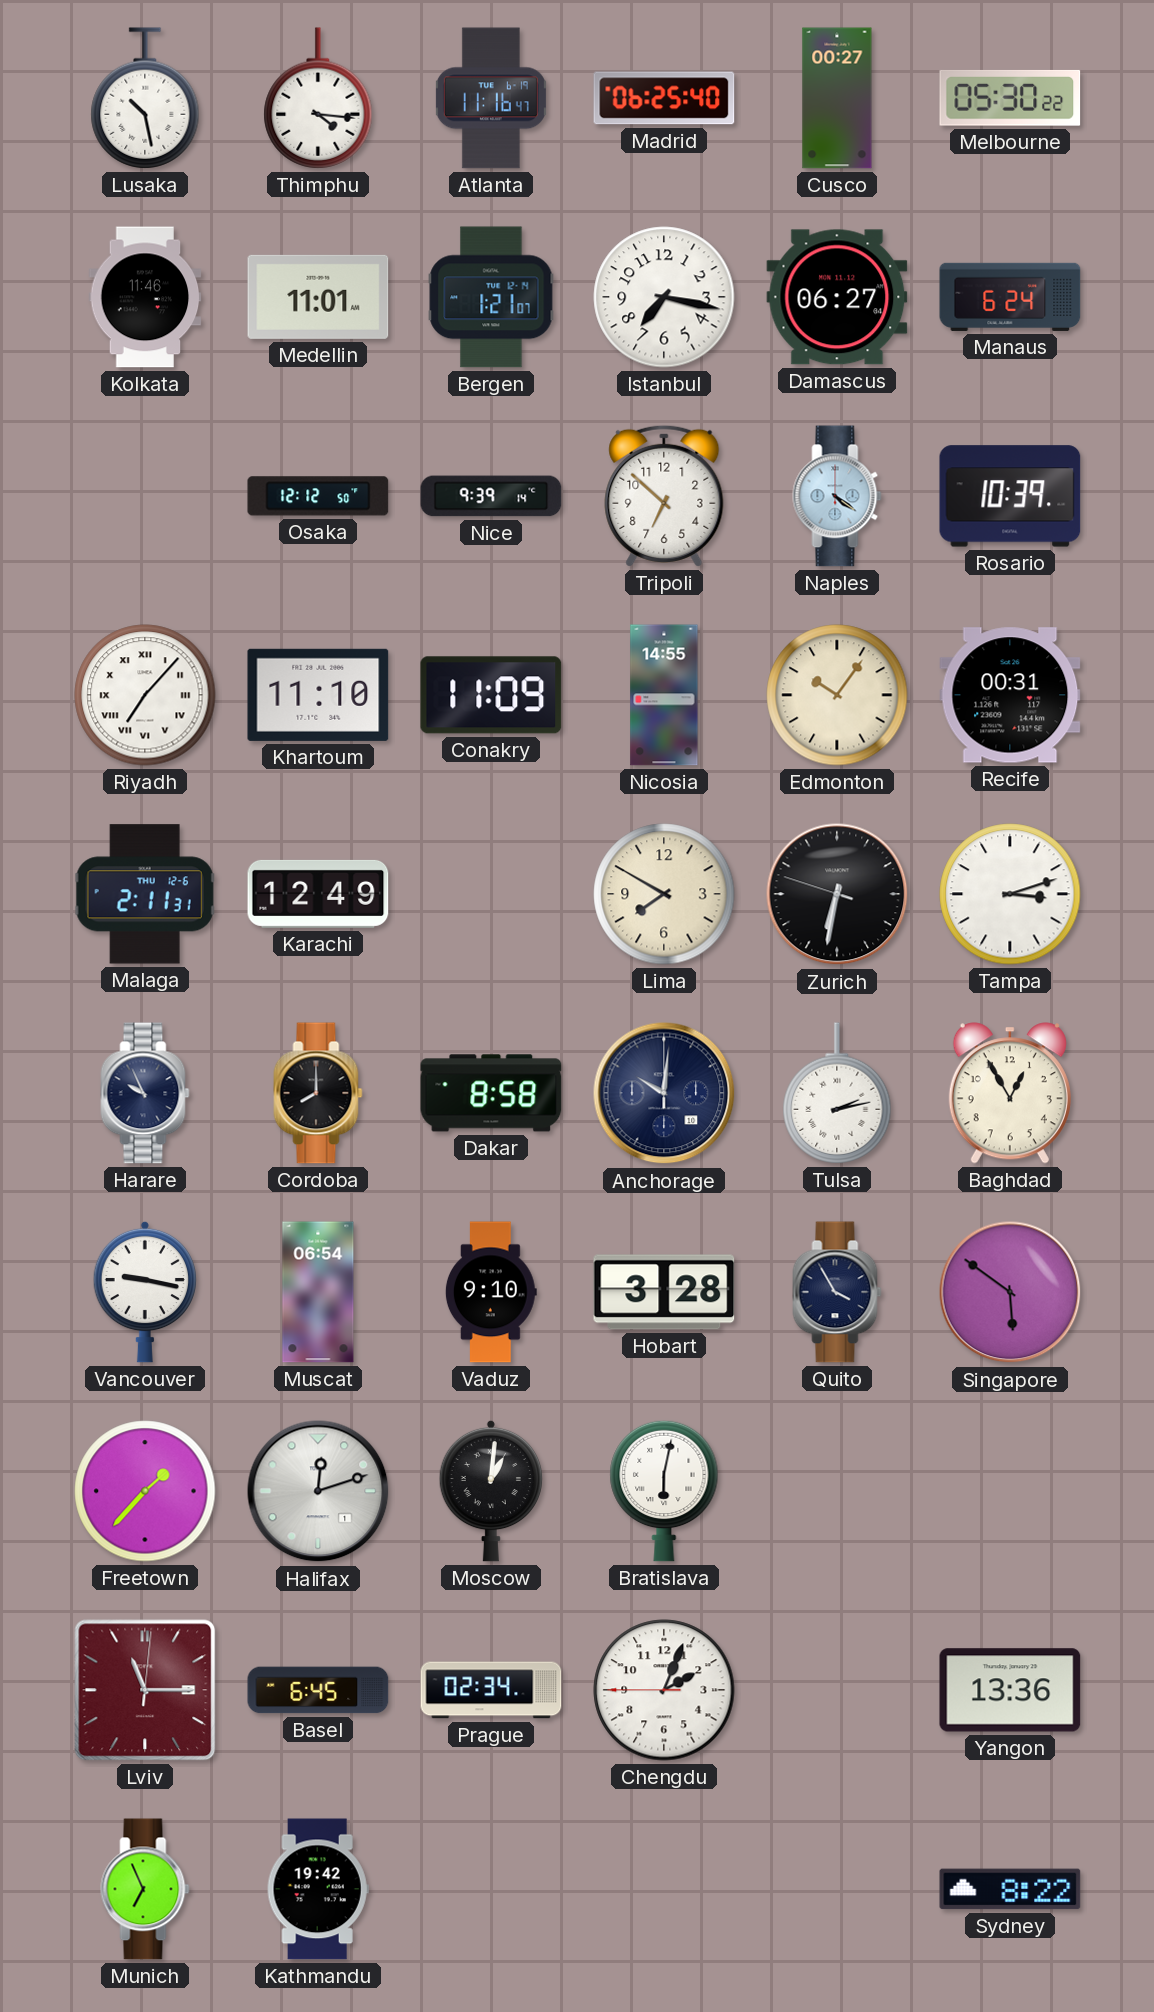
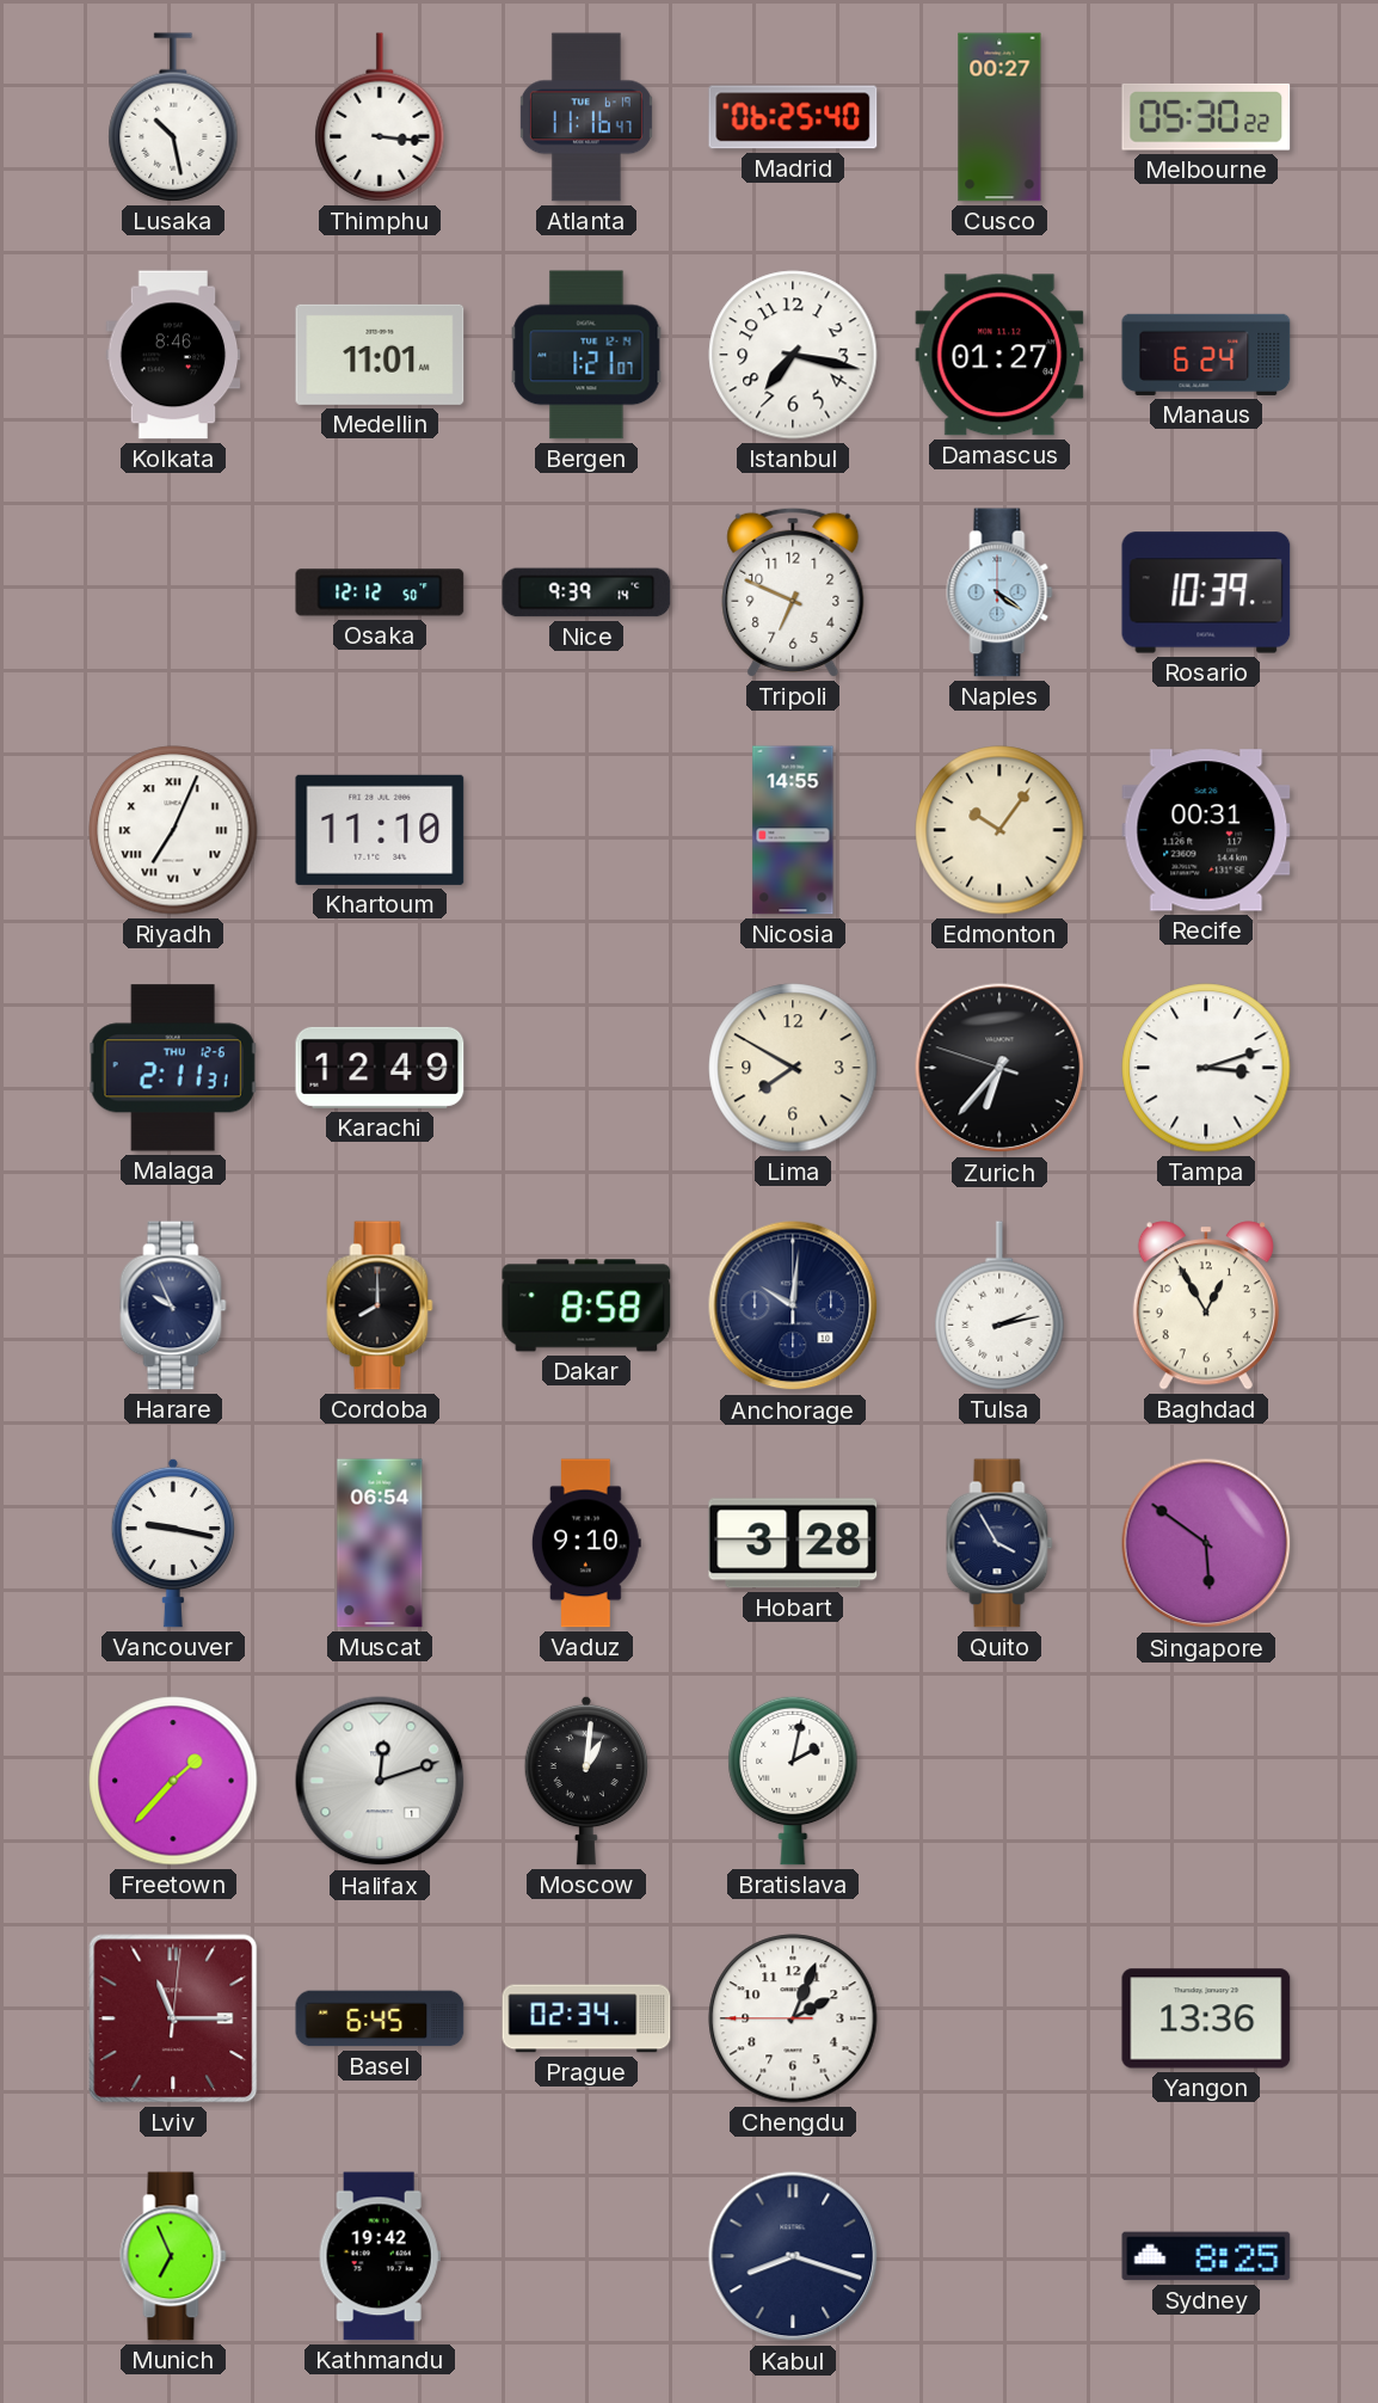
Thimphu: 4:16 -> 3:16 (380, 117)
Kolkata: 11:46 -> 8:46 (173, 355)
Damascus: 06:27 -> 01:27 (999, 355)
Tripoli: 6:52 -> 6:49 (793, 592)
Riyadh: 7:07 -> 7:04 (173, 830)
Conakry: 11:09 -> none (491, 695)
Zurich: 6:31 -> 6:36 (999, 1068)
Bratislava: 6:02 -> 2:02 (793, 1781)
Kabul: none -> 8:18 (793, 2256)
Sydney: 8:22 -> 8:25 (1206, 2256)
